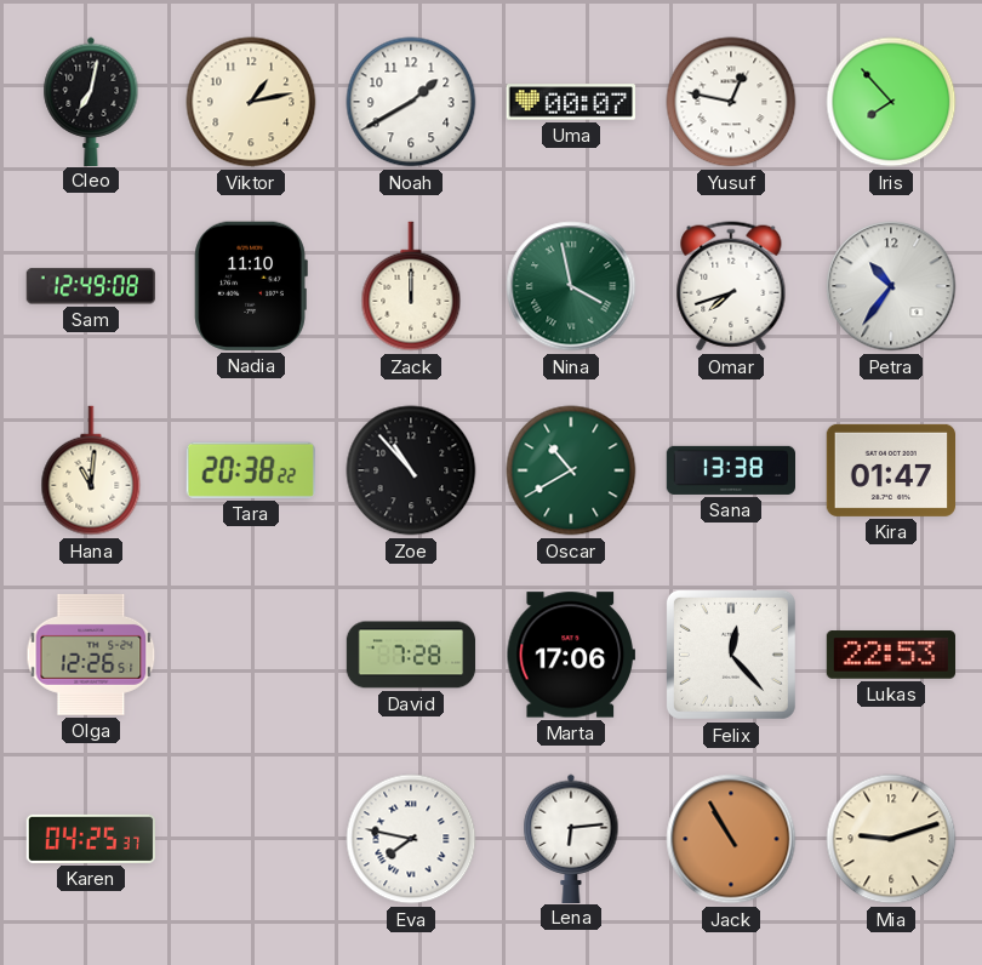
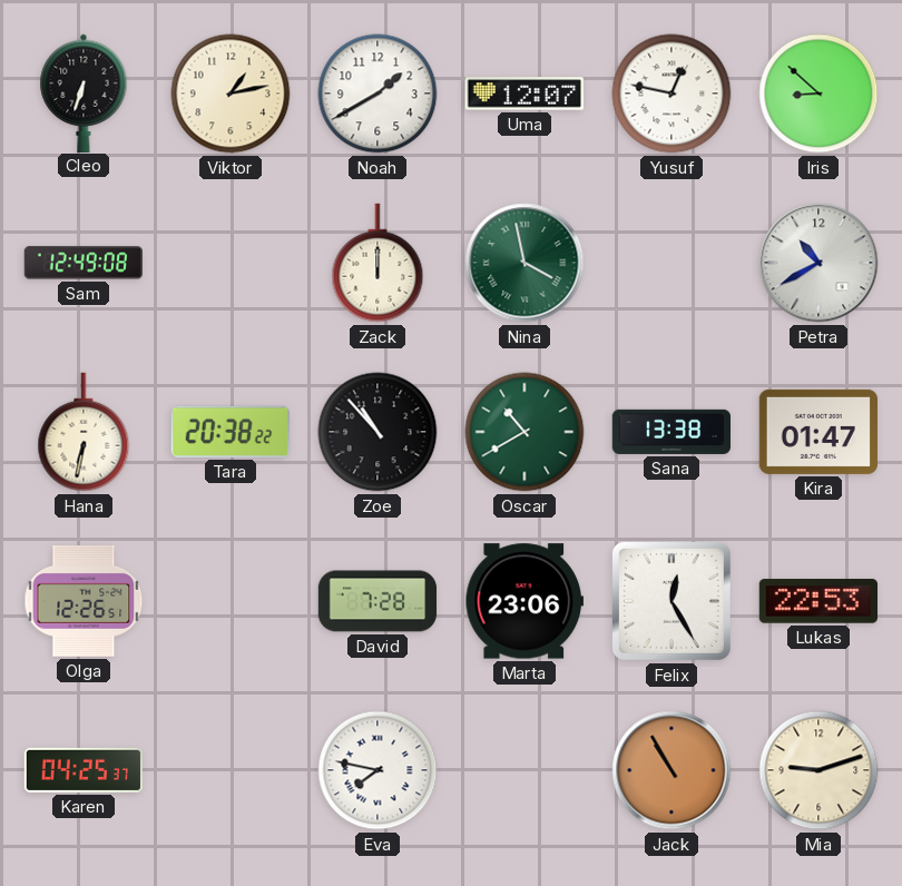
Cleo: 7:02 -> 6:33 (84, 92)
Uma: 00:07 -> 12:07 (523, 93)
Iris: 7:53 -> 8:52 (818, 93)
Nadia: 11:10 -> none (251, 286)
Omar: 7:42 -> none (731, 286)
Petra: 10:36 -> 10:40 (818, 263)
Hana: 11:01 -> 6:32 (84, 432)
Marta: 17:06 -> 23:06 (524, 601)
Felix: 12:23 -> 12:25 (671, 601)
Lena: 6:14 -> none (571, 838)
